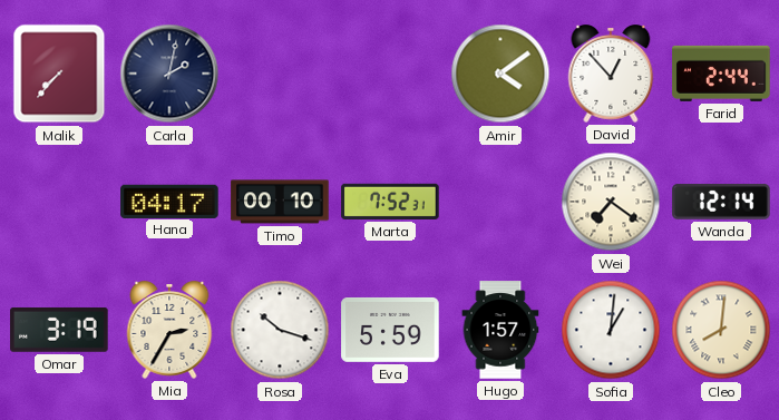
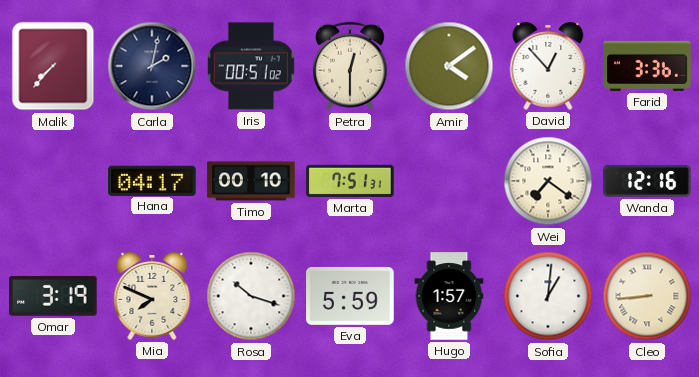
Iris: none -> 00:51 (251, 66)
Petra: none -> 12:30 (350, 66)
Farid: 2:44 -> 3:36 (647, 66)
Marta: 7:52 -> 7:51 (350, 181)
Wanda: 12:14 -> 12:16 (647, 181)
Mia: 2:35 -> 7:49 (152, 297)
Cleo: 8:01 -> 8:44 (647, 296)
